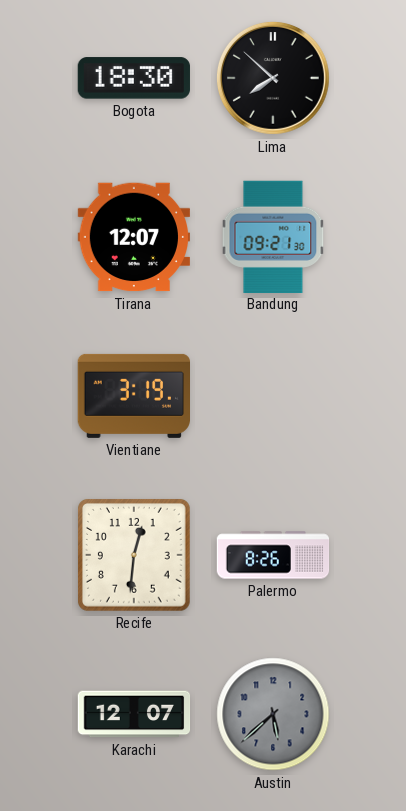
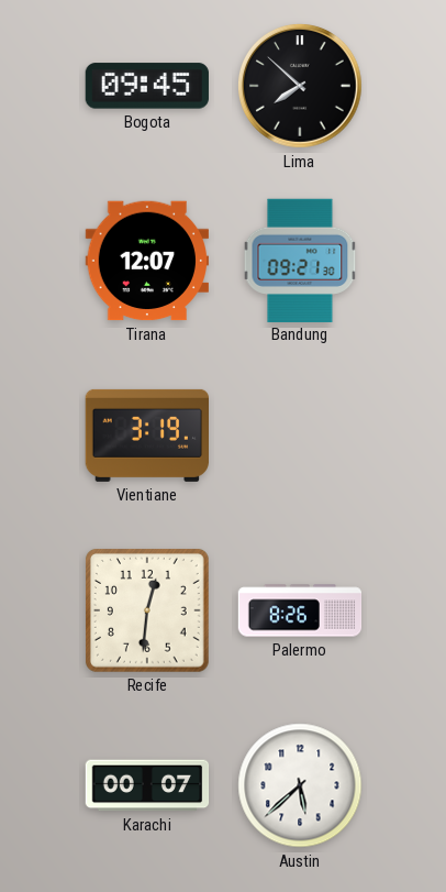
Bogota: 18:30 -> 09:45 (147, 86)
Karachi: 12:07 -> 00:07 (147, 785)
Austin dial: grey -> white (300, 785)
